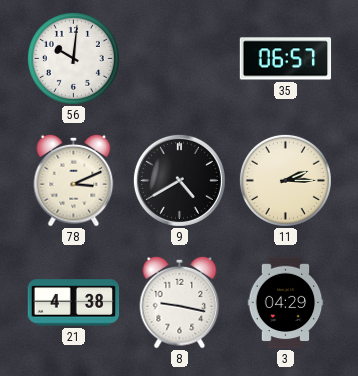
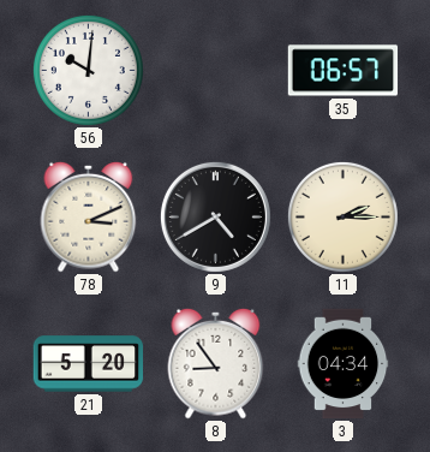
21: 4:38 -> 5:20 (89, 364)
8: 9:17 -> 8:54 (216, 363)
3: 04:29 -> 04:34 (344, 364)
